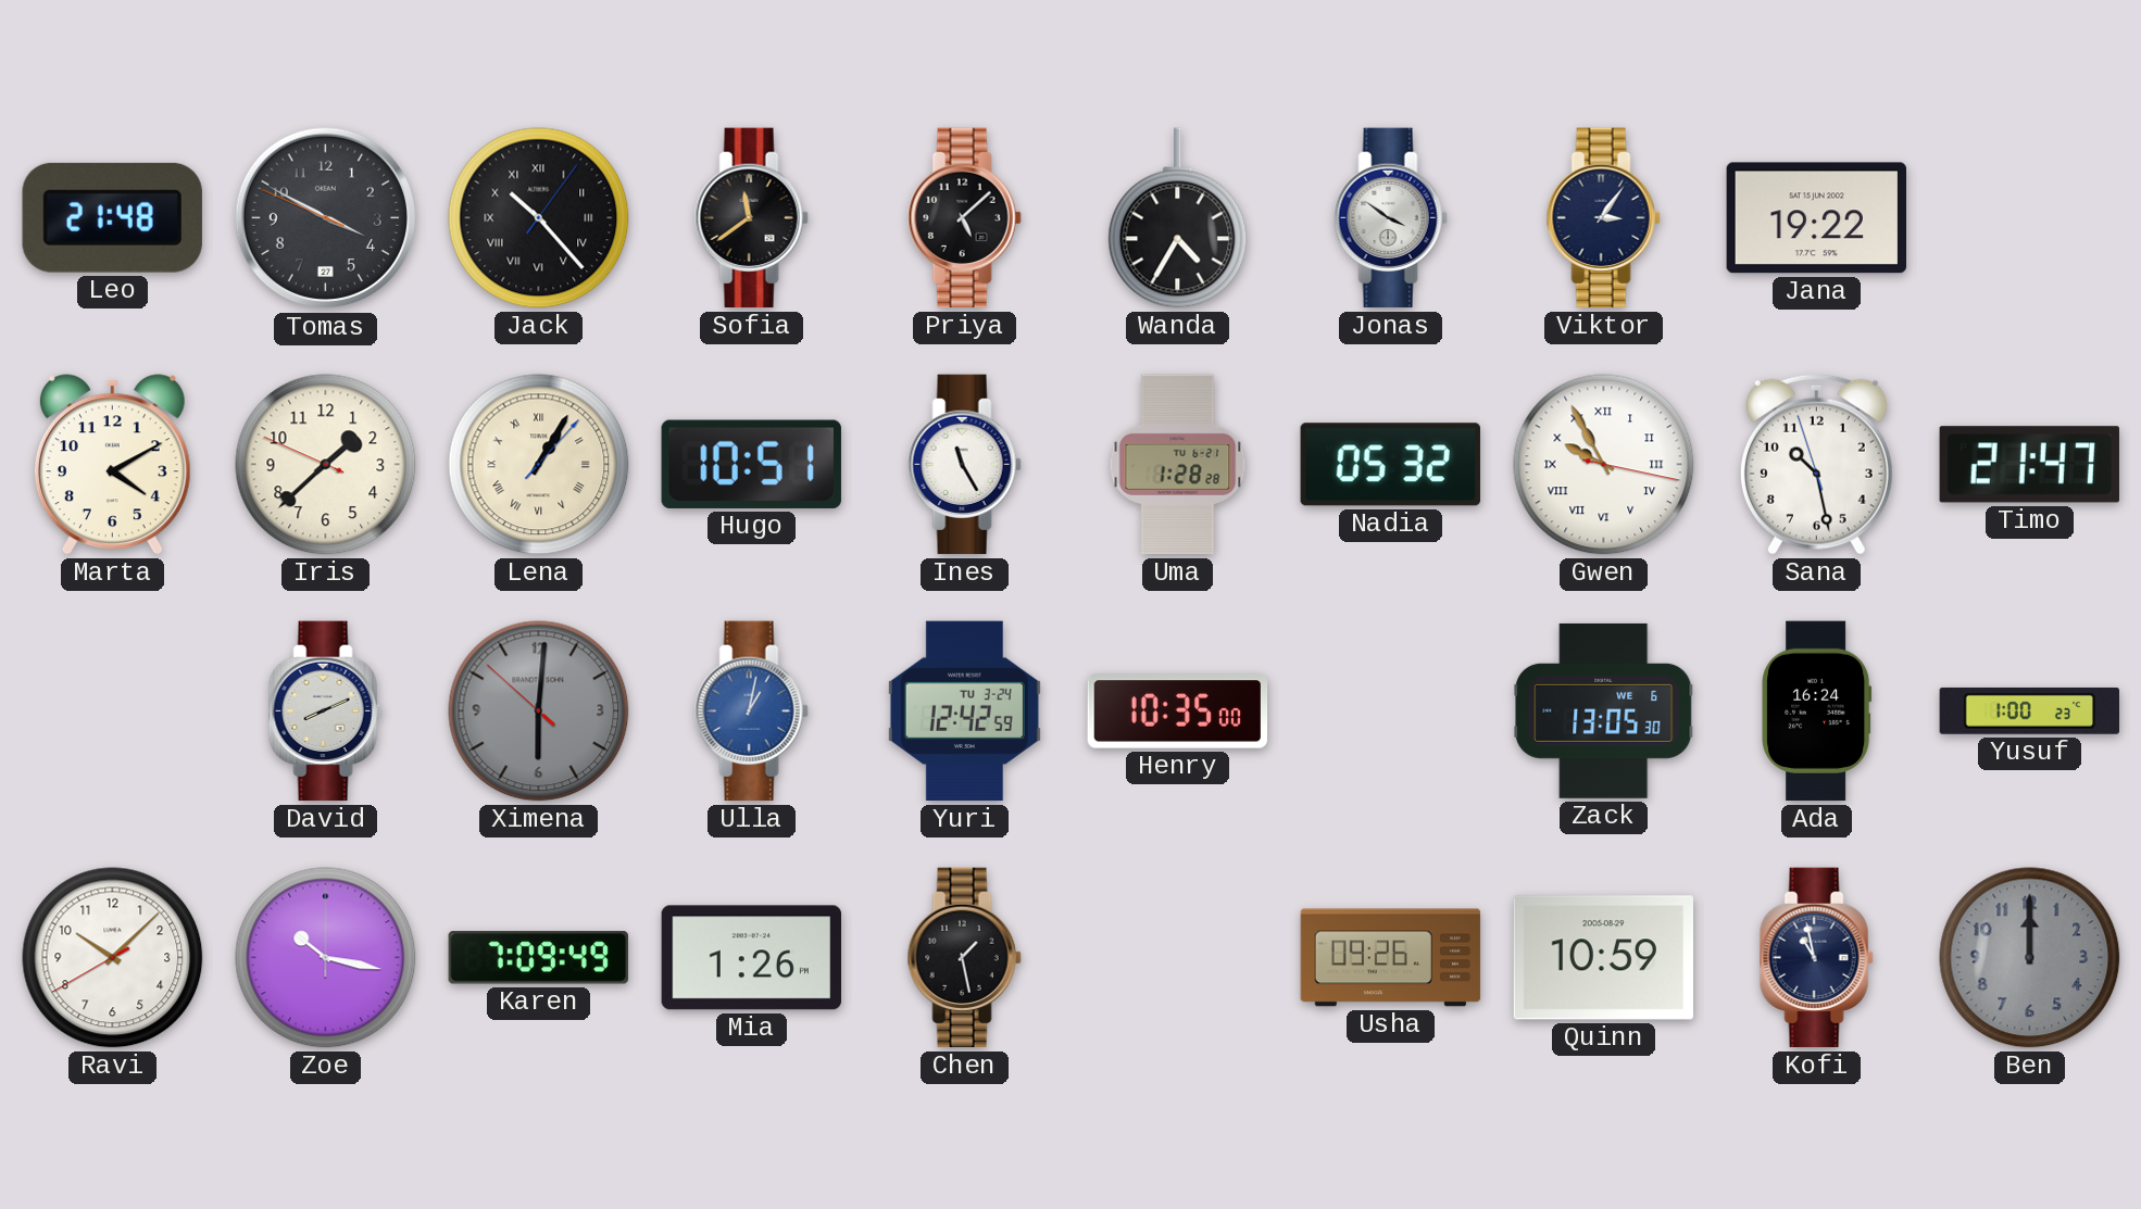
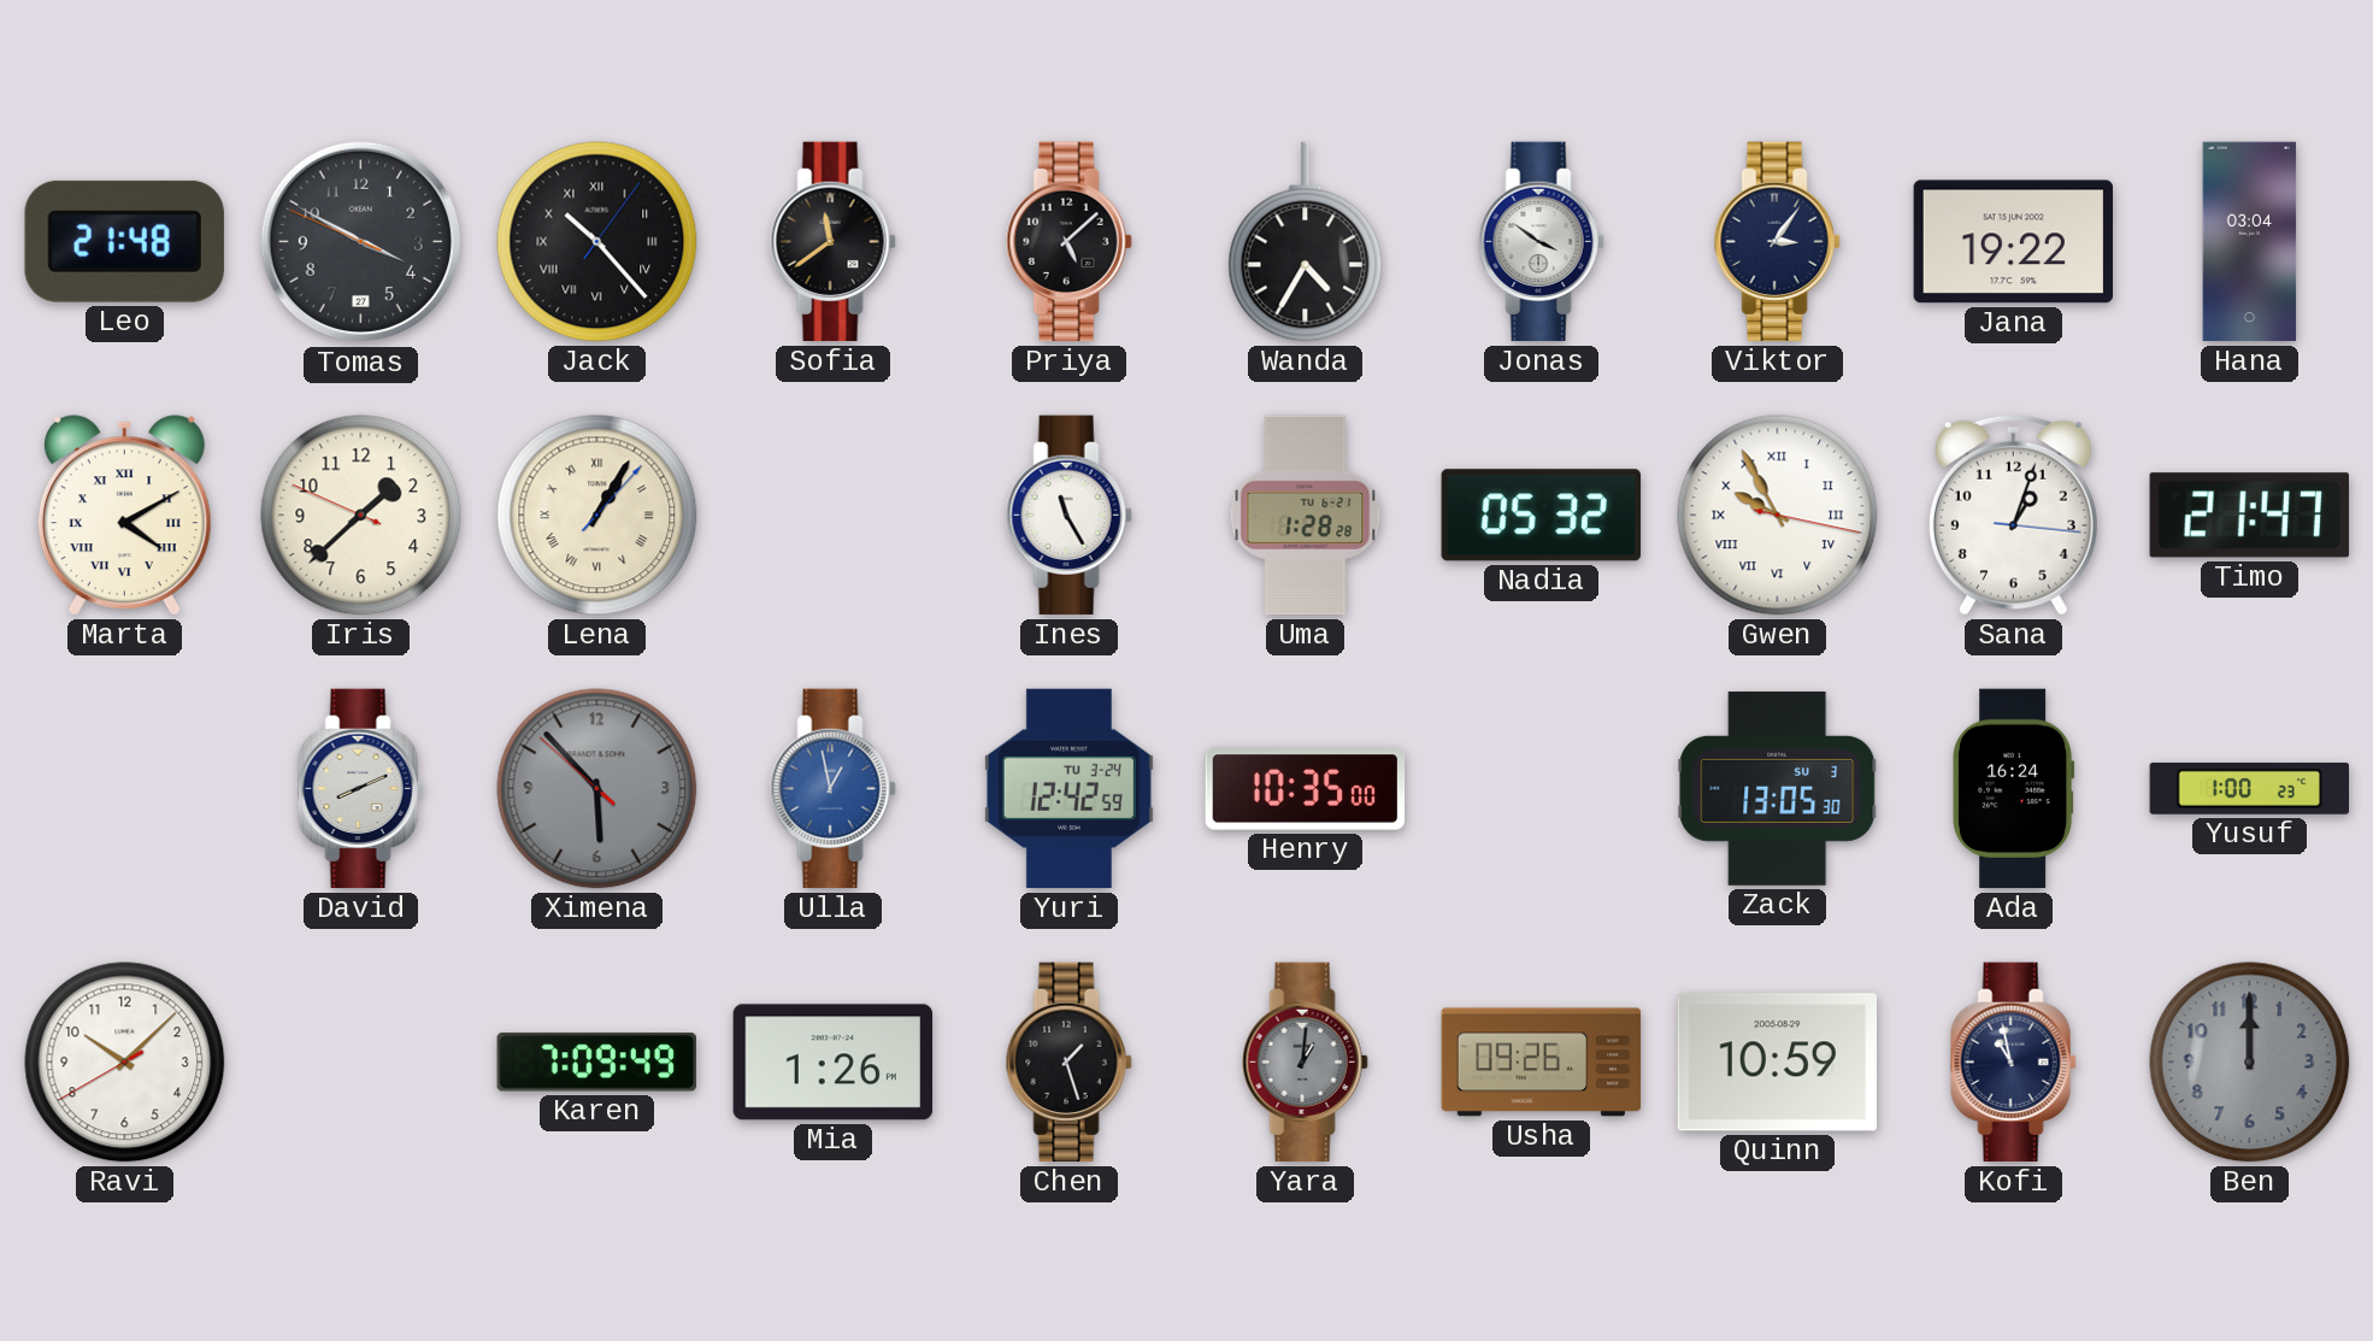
Hana: none -> 03:04 (2250, 242)
Marta numerals: Arabic -> Roman (124, 516)
Hugo: 10:51 -> none (751, 464)
Sana: 10:27 -> 1:03 (2013, 514)
Ximena: 6:00 -> 5:52 (597, 789)
Ulla: 1:02 -> 12:58 (832, 789)
Zack date: WE 6 -> SU 3 (1778, 788)
Zoe: 10:17 -> none (326, 958)
Chen: 1:28 -> 1:27 (1068, 1063)
Yara: none -> 1:01 (1305, 1063)
